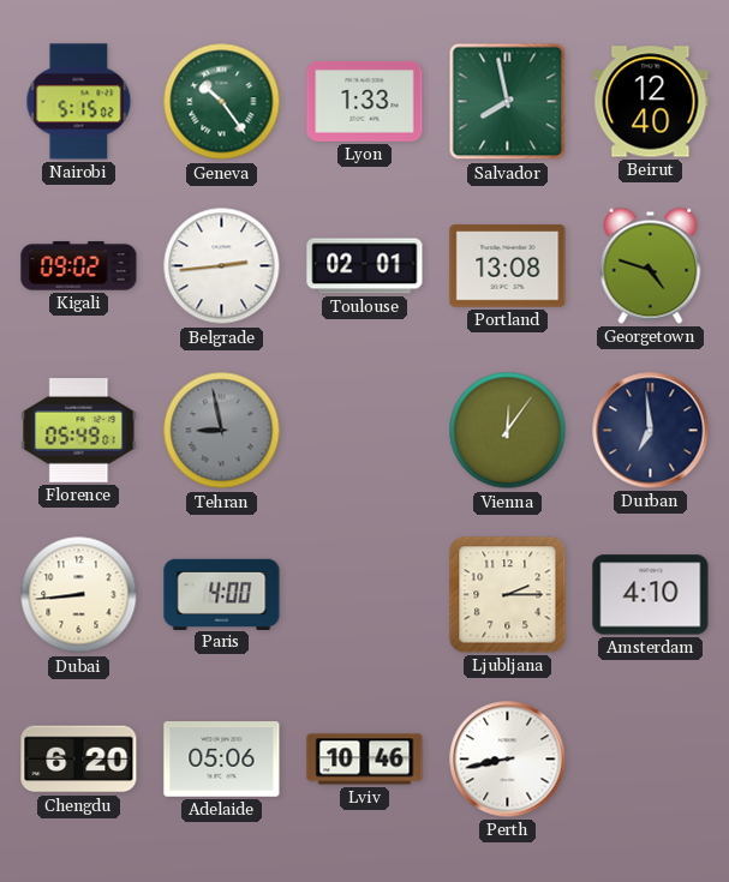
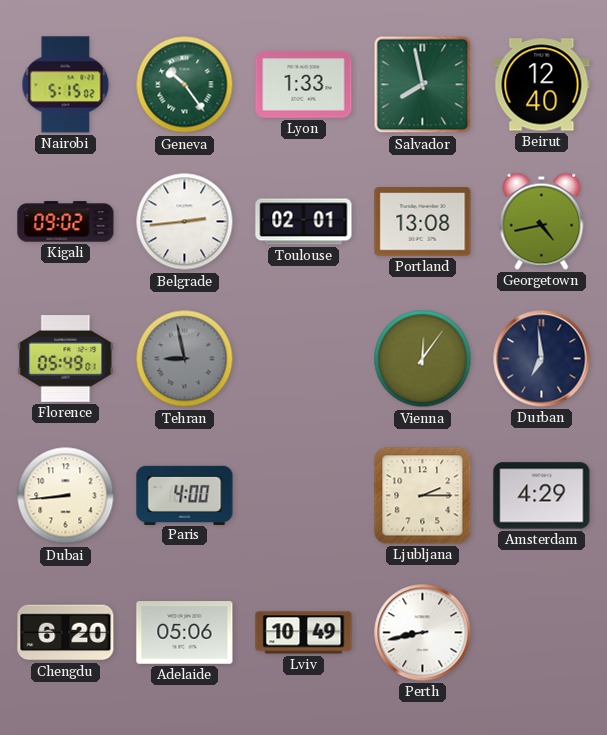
Georgetown: 4:48 -> 4:43 (542, 221)
Amsterdam: 4:10 -> 4:29 (542, 496)
Lviv: 10:46 -> 10:49 (304, 633)
